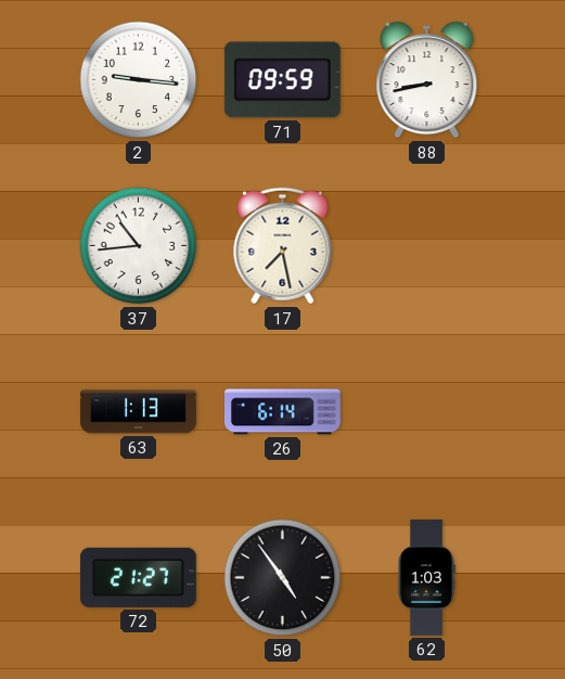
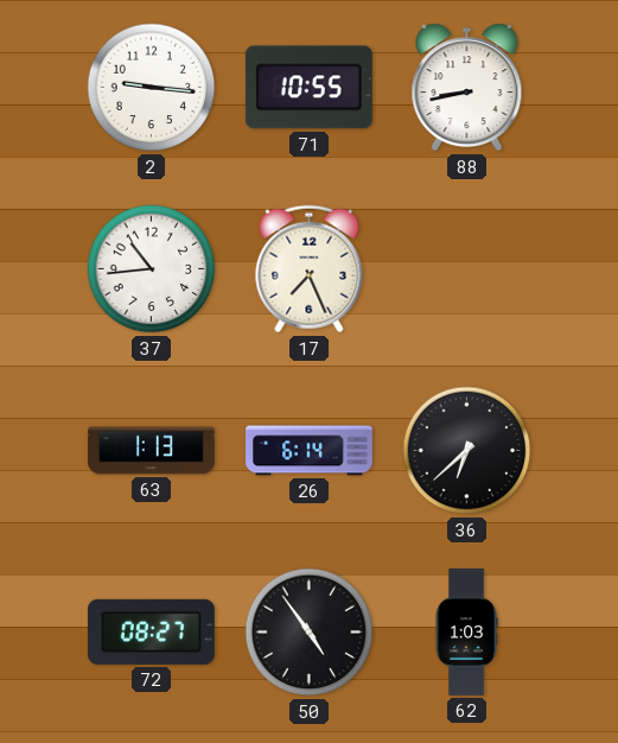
71: 09:59 -> 10:55 (308, 88)
17: 7:28 -> 7:26 (310, 269)
36: none -> 6:38 (467, 451)
72: 21:27 -> 08:27 (151, 631)
